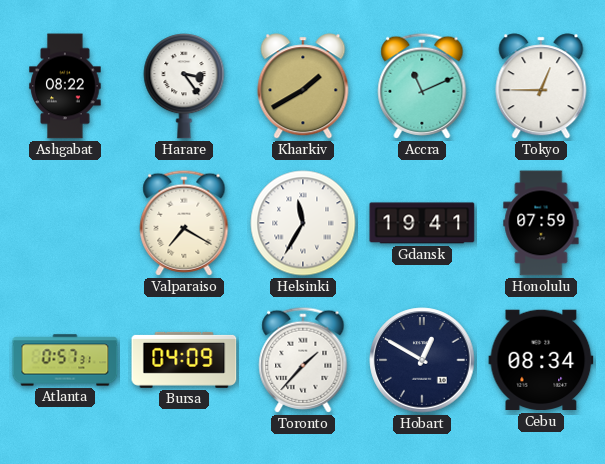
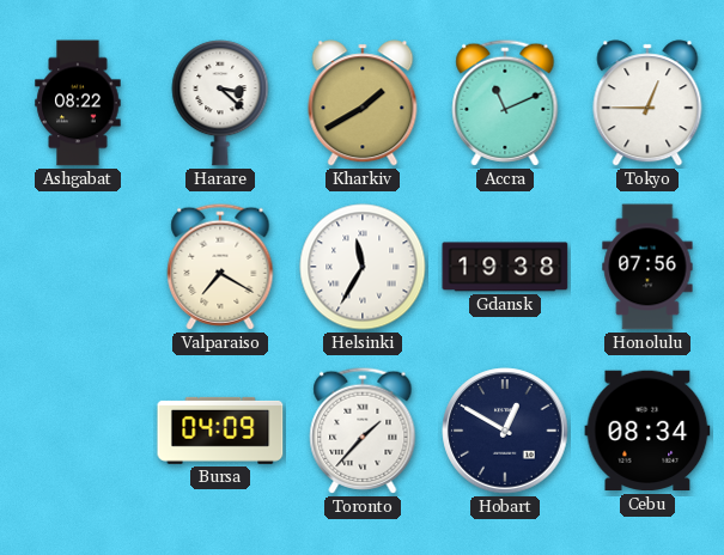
Harare: 3:24 -> 3:22 (220, 103)
Gdansk: 19:41 -> 19:38 (505, 267)
Honolulu: 07:59 -> 07:56 (647, 267)
Atlanta: 0:57 -> none (65, 360)
